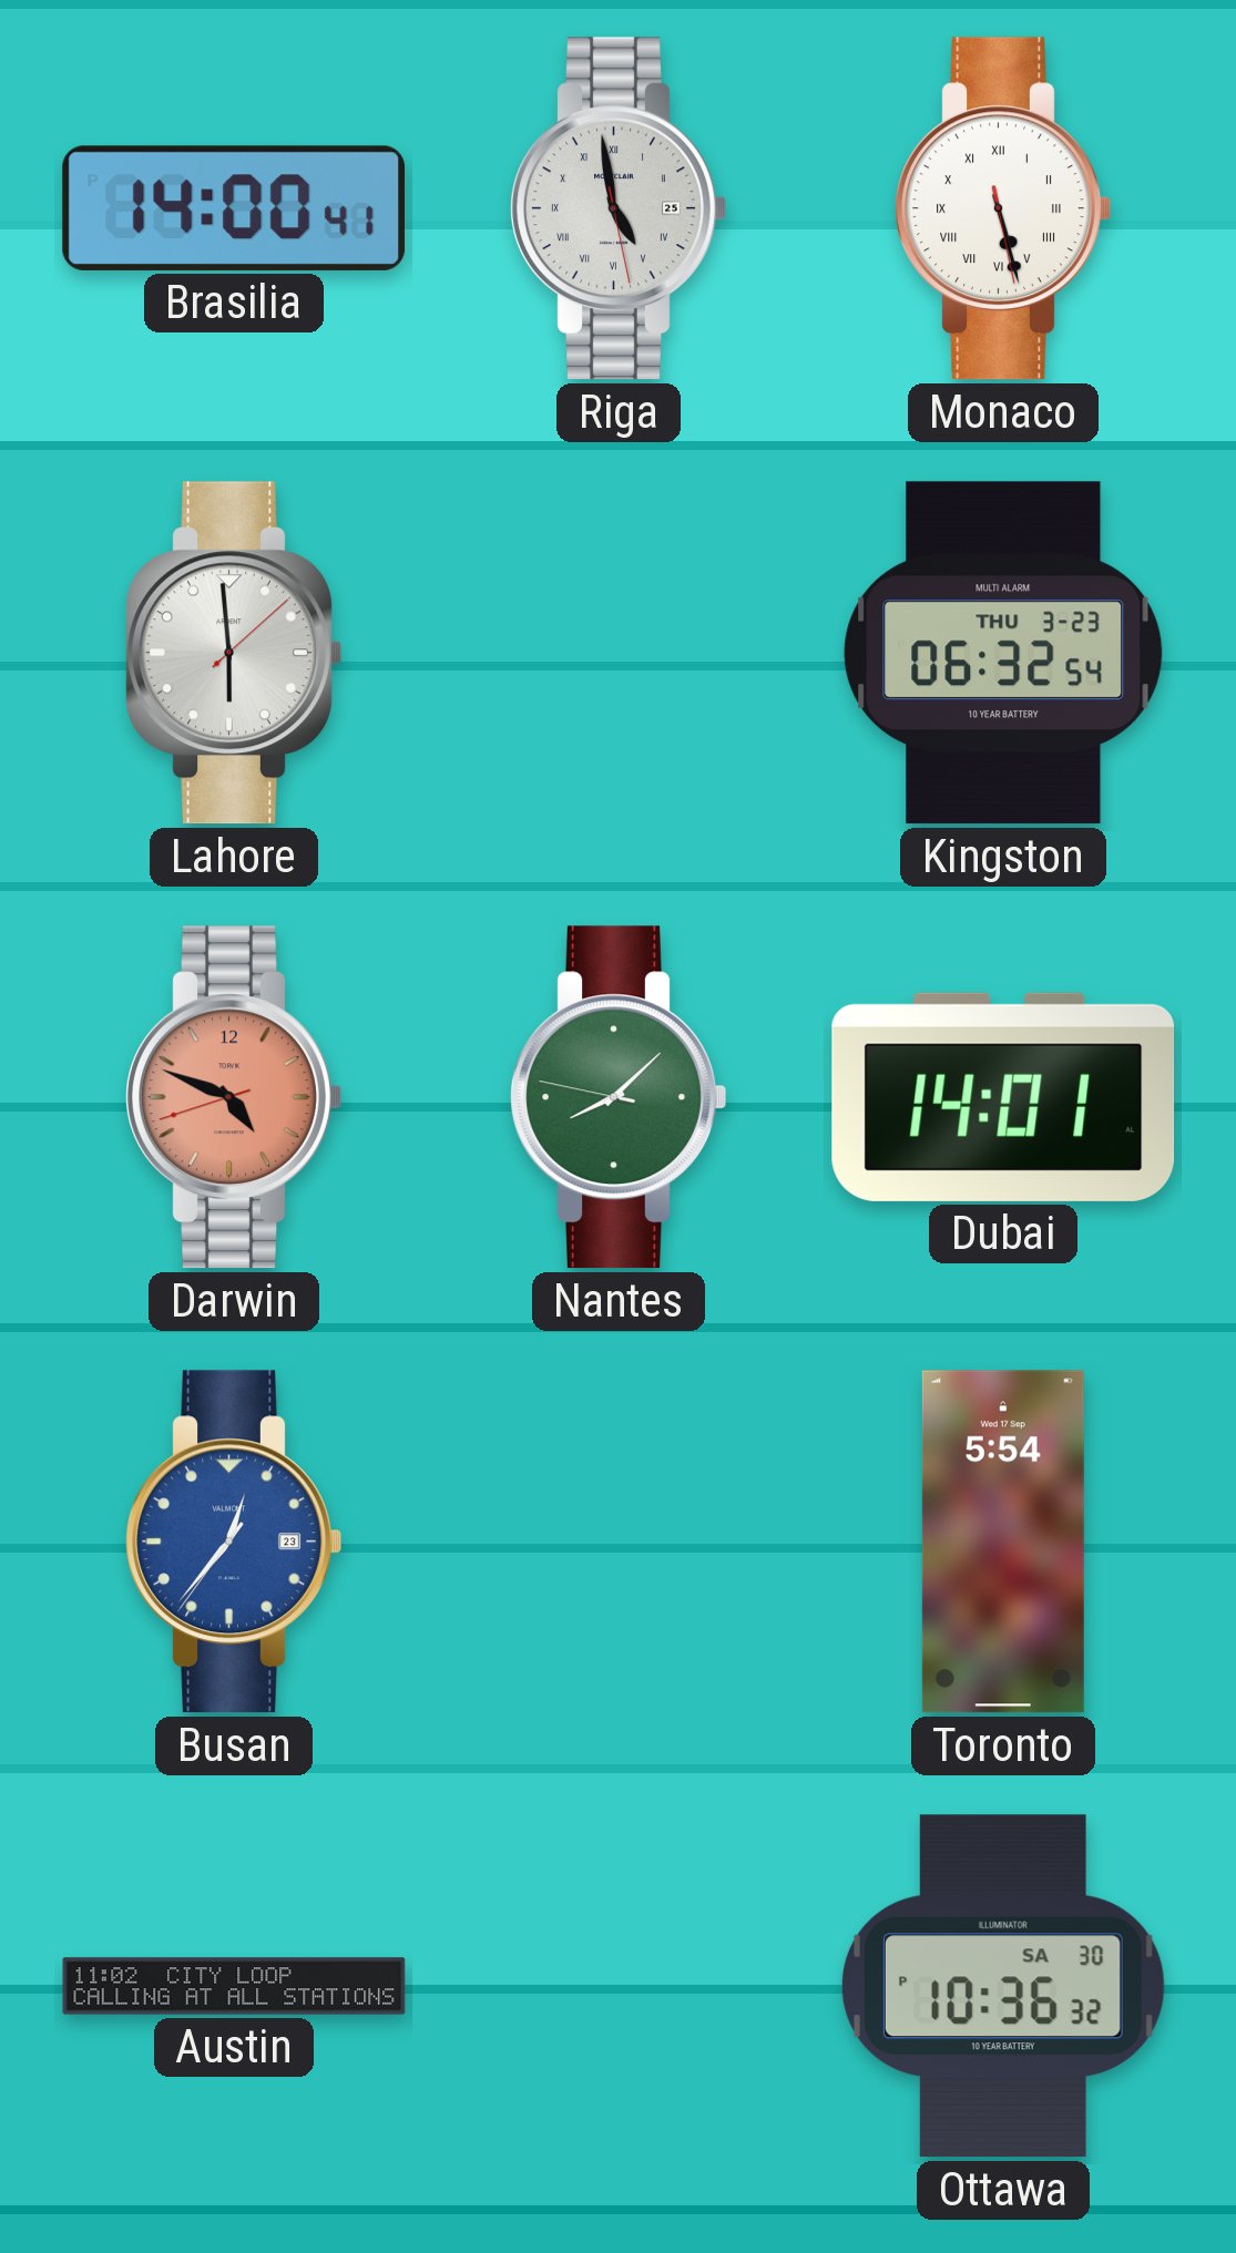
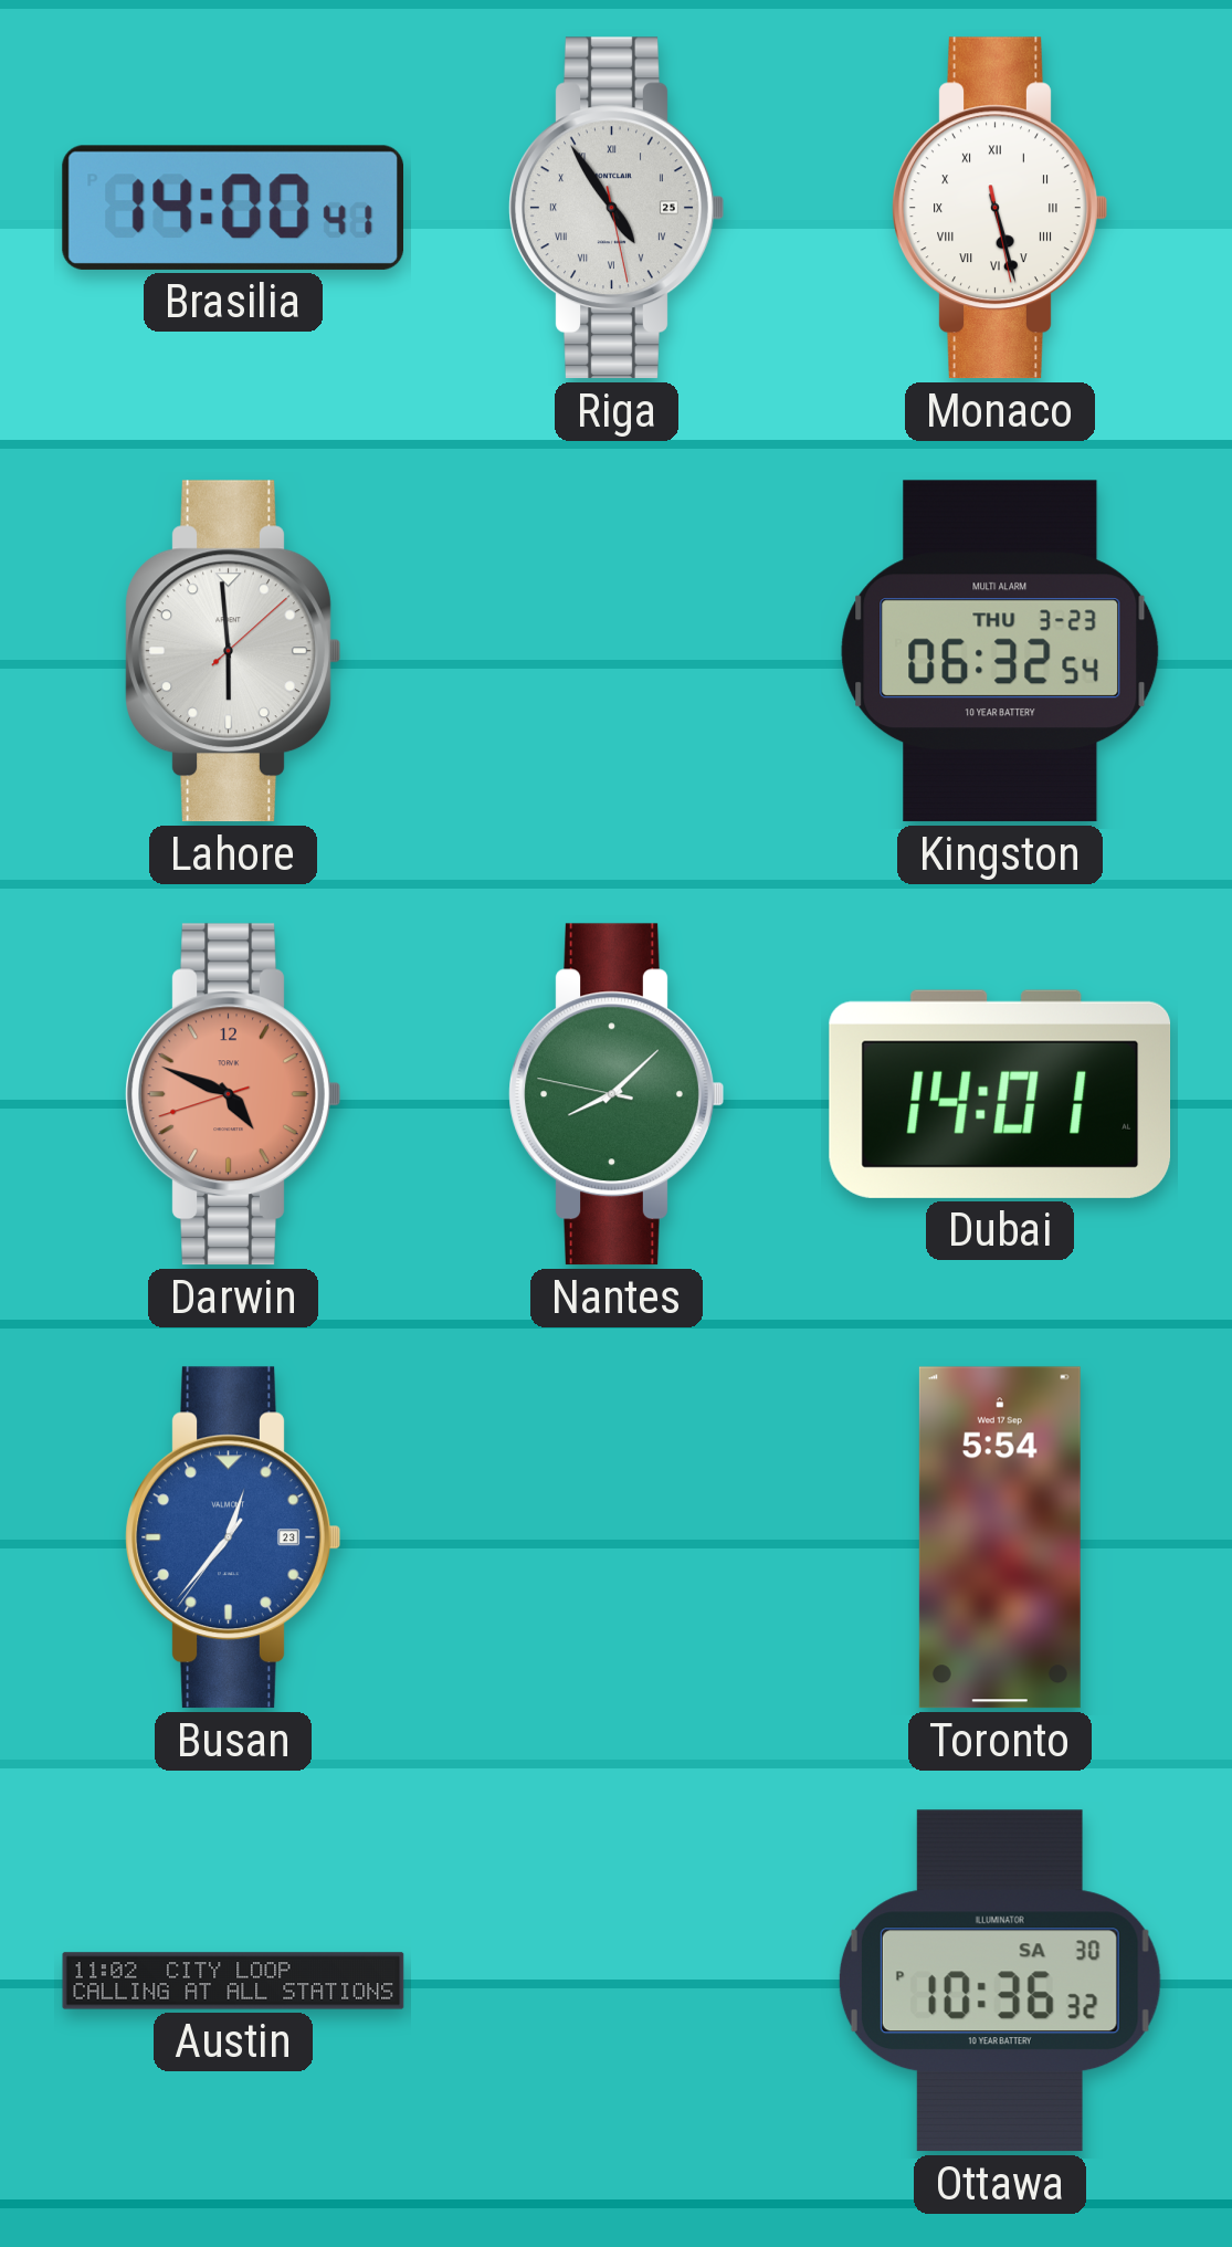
Riga: 4:58 -> 4:54 (617, 208)
